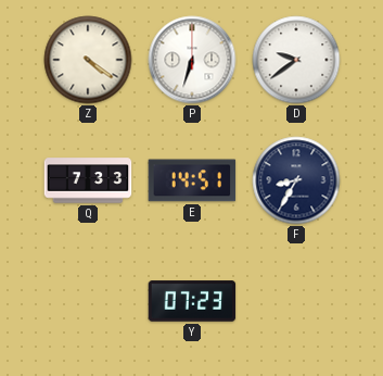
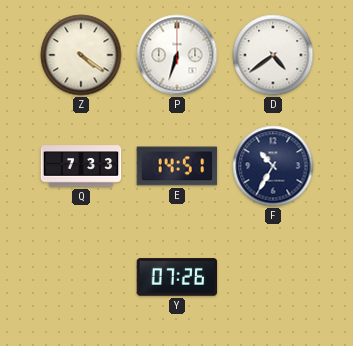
D: 9:39 -> 4:39 (273, 55)
F: 8:35 -> 10:35 (273, 166)
Y: 07:23 -> 07:26 (177, 277)
